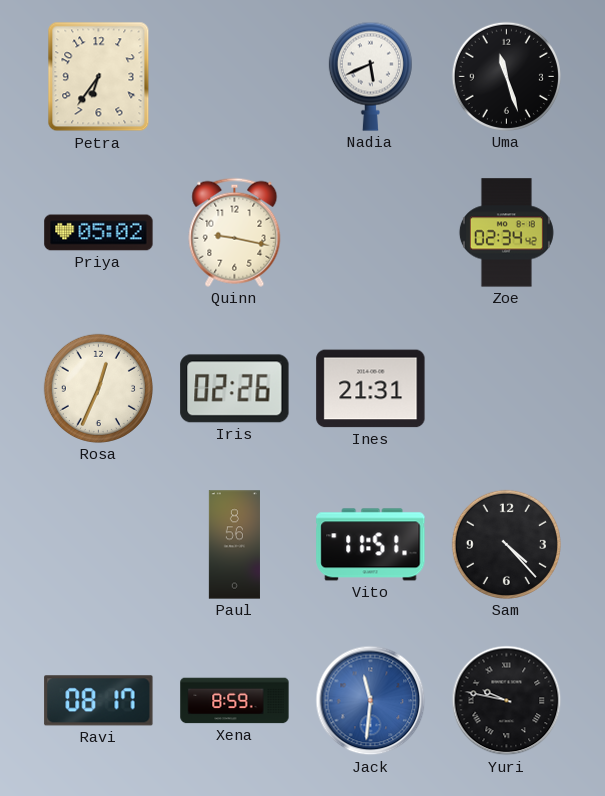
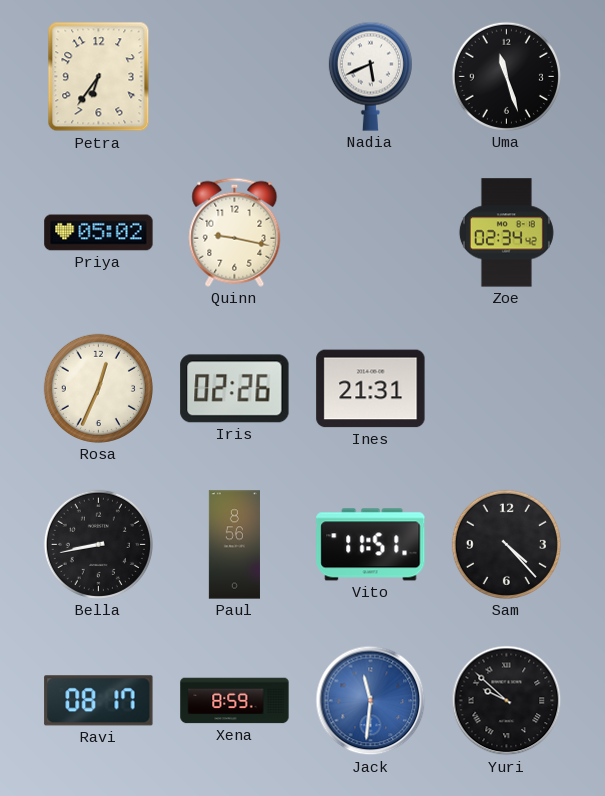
Bella: none -> 8:43 (98, 544)
Yuri: 9:47 -> 9:52 (507, 701)
